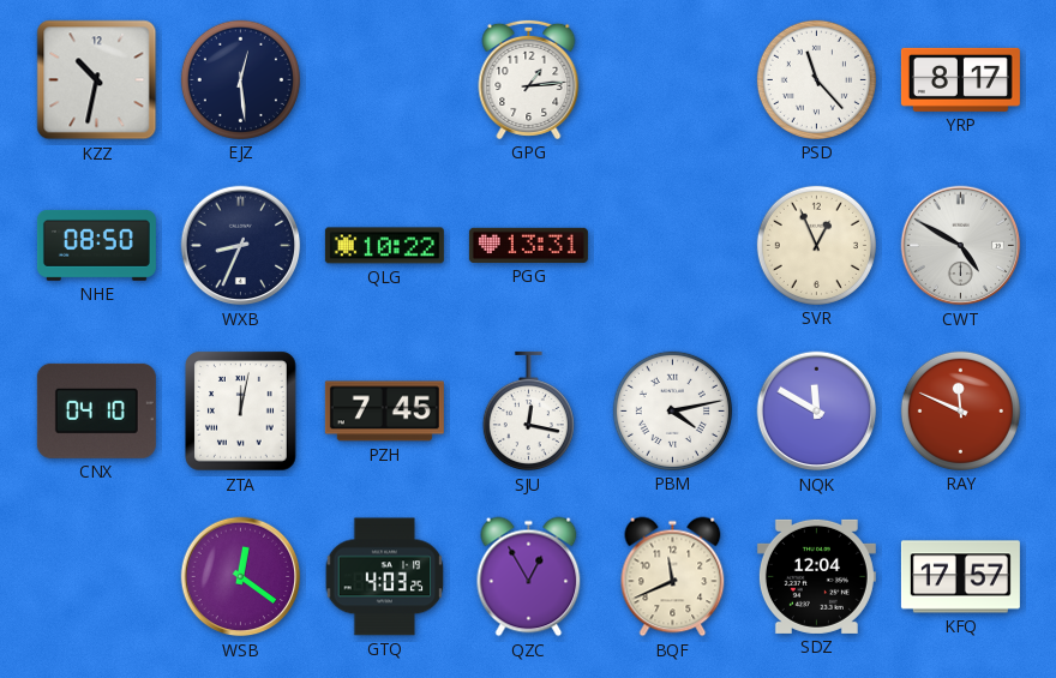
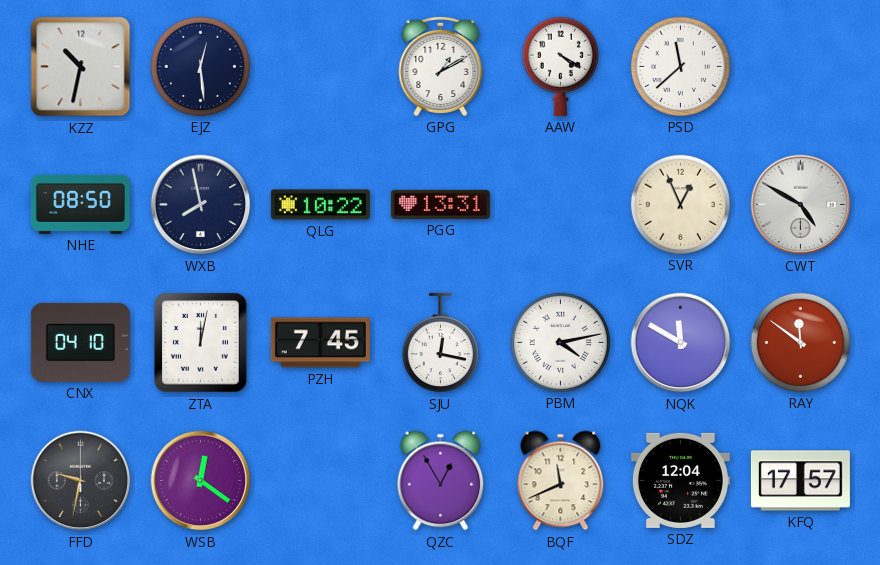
GPG: 1:14 -> 1:10 (441, 66)
AAW: none -> 4:20 (560, 66)
PSD: 11:23 -> 11:38 (680, 66)
YRP: 8:17 -> none (960, 79)
WXB: 8:34 -> 7:58 (201, 205)
RAY: 11:49 -> 11:51 (800, 342)
FFD: none -> 9:32 (81, 481)
GTQ: 4:03 -> none (385, 577)
